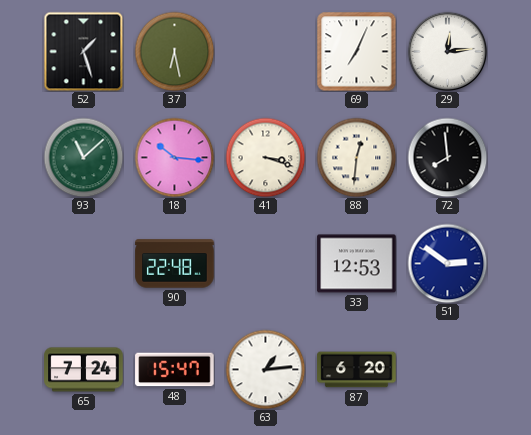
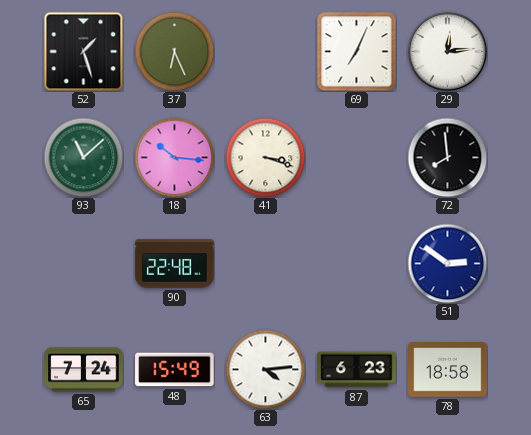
37: 6:28 -> 6:26 (174, 51)
88: 12:31 -> none (356, 157)
33: 12:53 -> none (357, 264)
48: 15:47 -> 15:49 (175, 370)
63: 1:14 -> 4:14 (265, 369)
87: 6:20 -> 6:23 (357, 370)
78: none -> 18:58 (448, 370)
